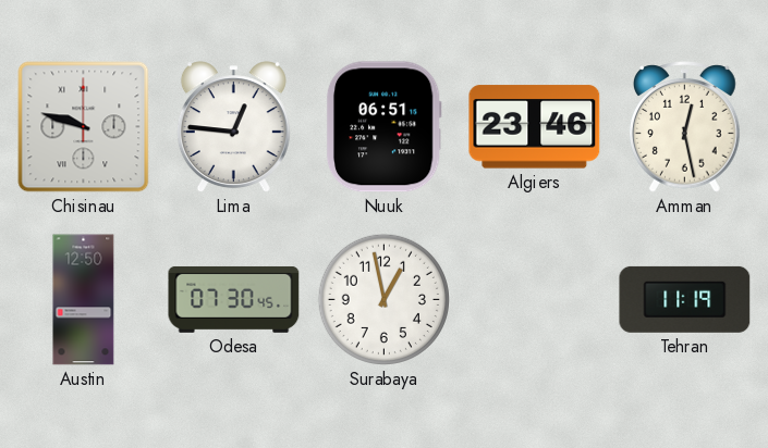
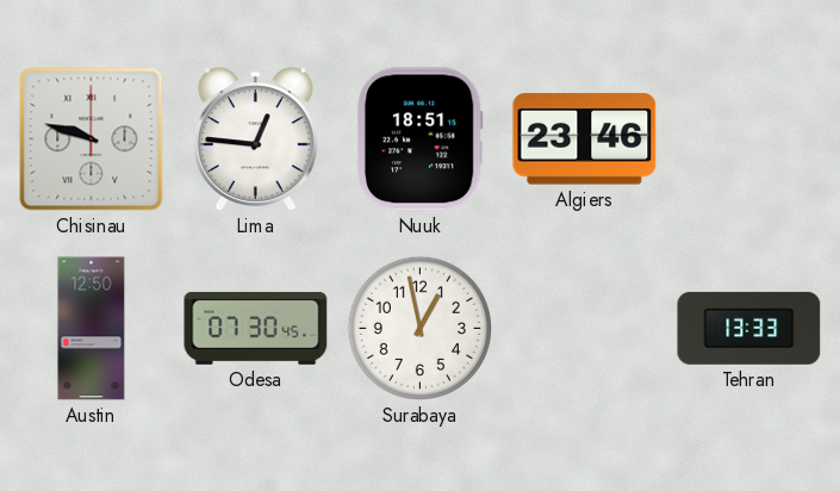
Nuuk: 06:51 -> 18:51 (419, 139)
Amman: 12:28 -> none (685, 127)
Tehran: 11:19 -> 13:33 (749, 328)
